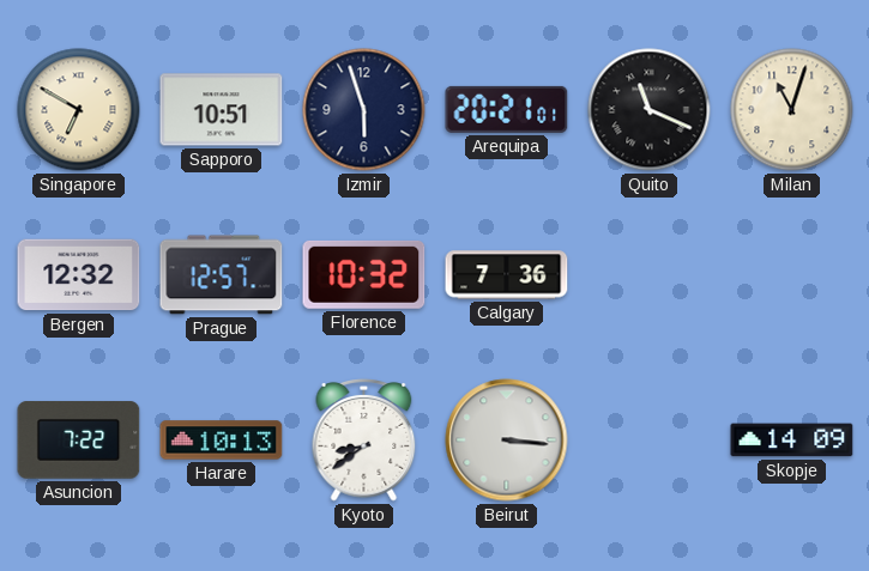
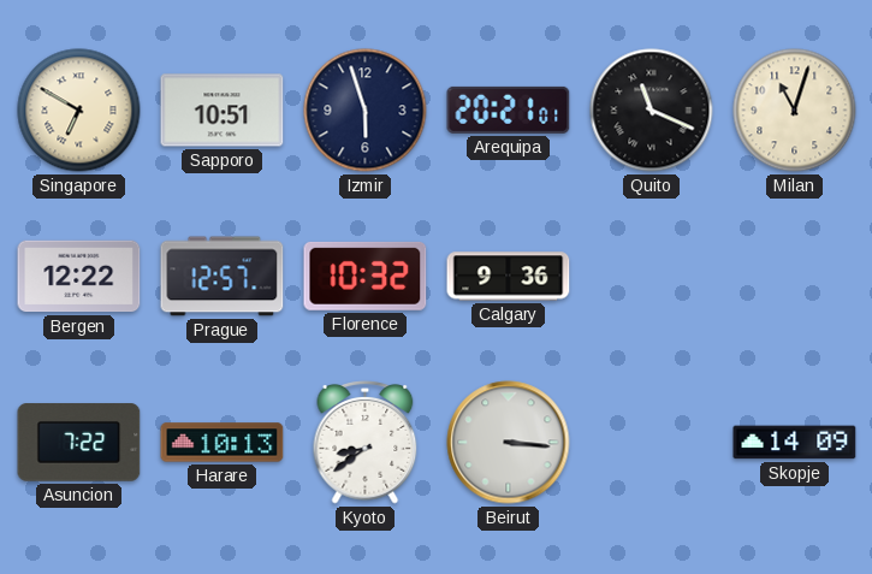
Bergen: 12:32 -> 12:22 (79, 277)
Calgary: 7:36 -> 9:36 (509, 277)
